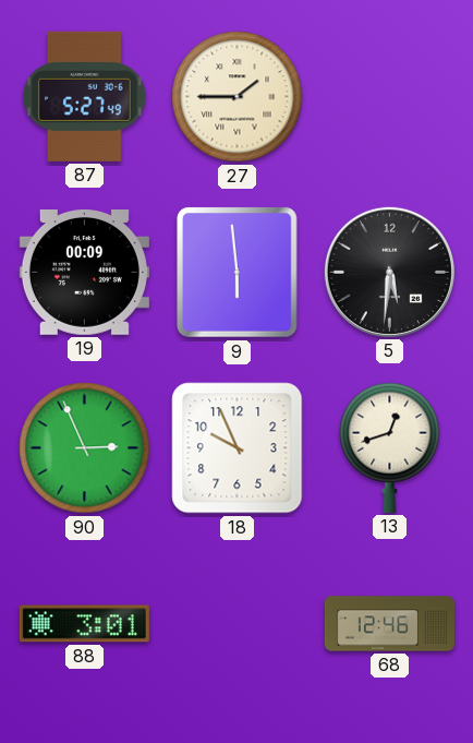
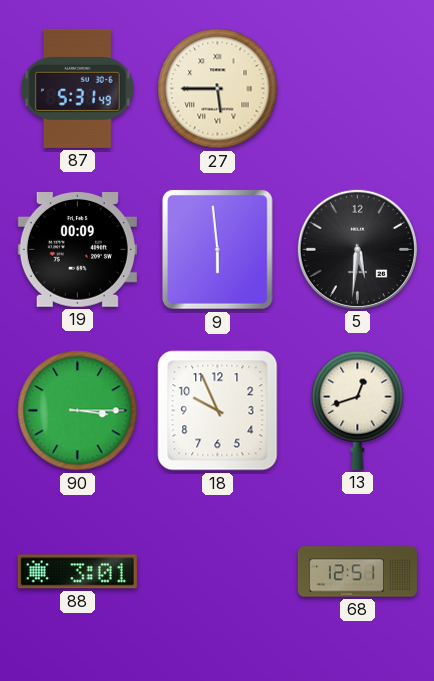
87: 5:27 -> 5:31 (78, 88)
27: 1:45 -> 5:45 (218, 89)
90: 2:56 -> 3:15 (78, 411)
68: 12:46 -> 12:51 (357, 572)
